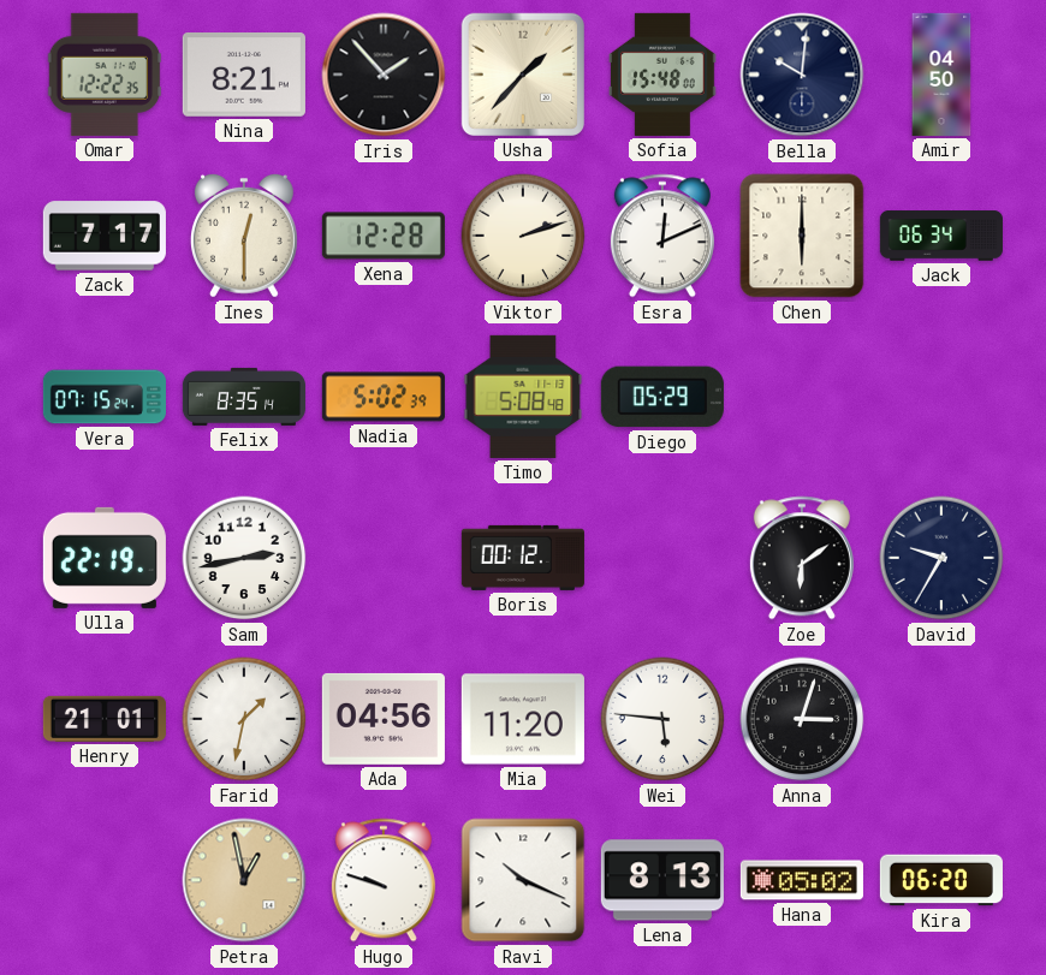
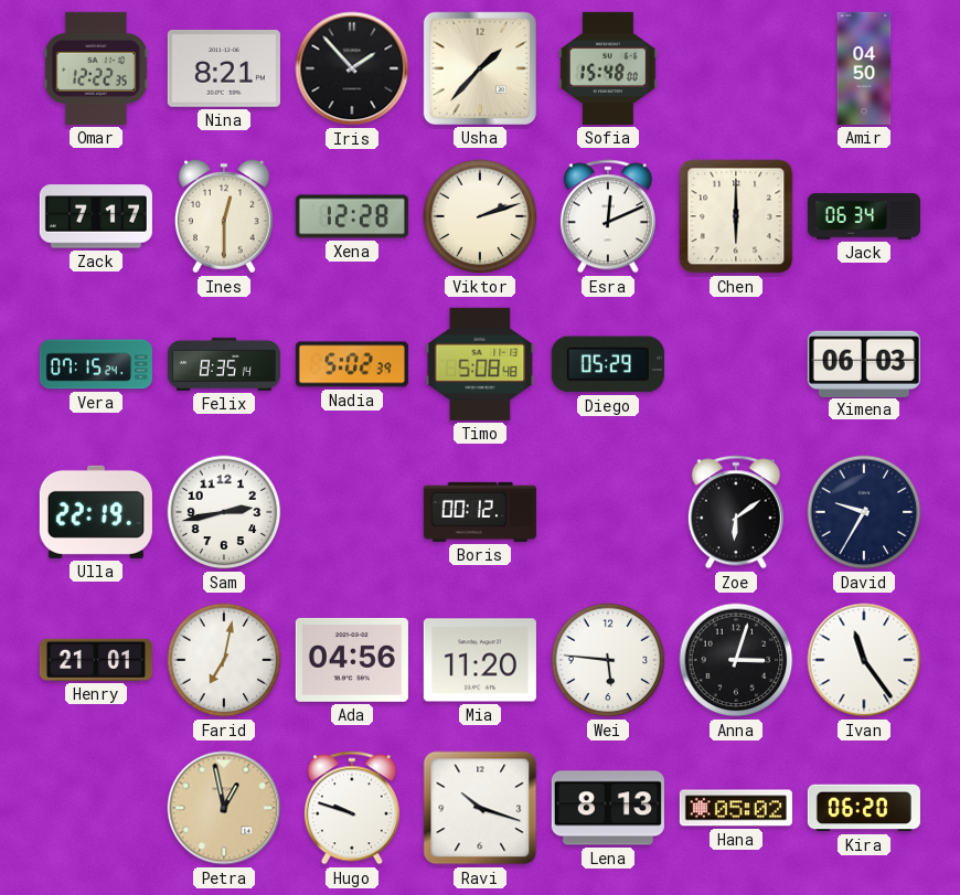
Bella: 10:01 -> none (802, 75)
Ximena: none -> 06:03 (864, 363)
Farid: 1:32 -> 7:02 (224, 660)
Ivan: none -> 11:24 (864, 660)
Ravi: 10:19 -> 10:18 (480, 808)
